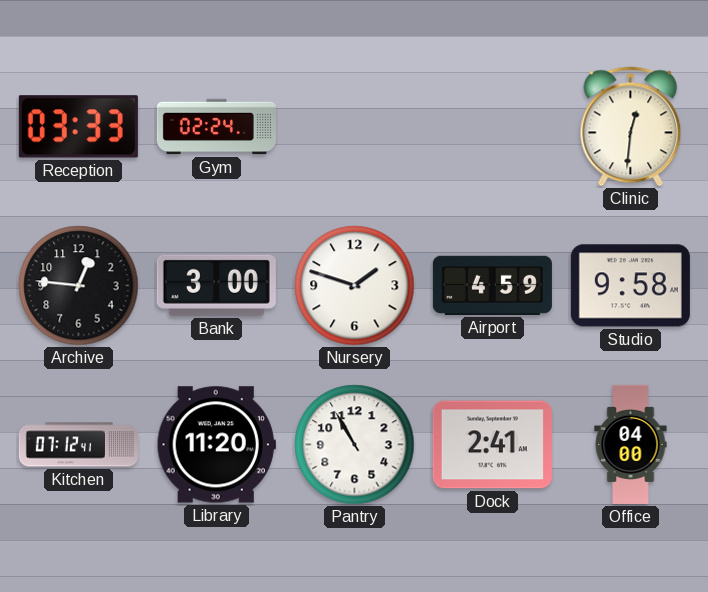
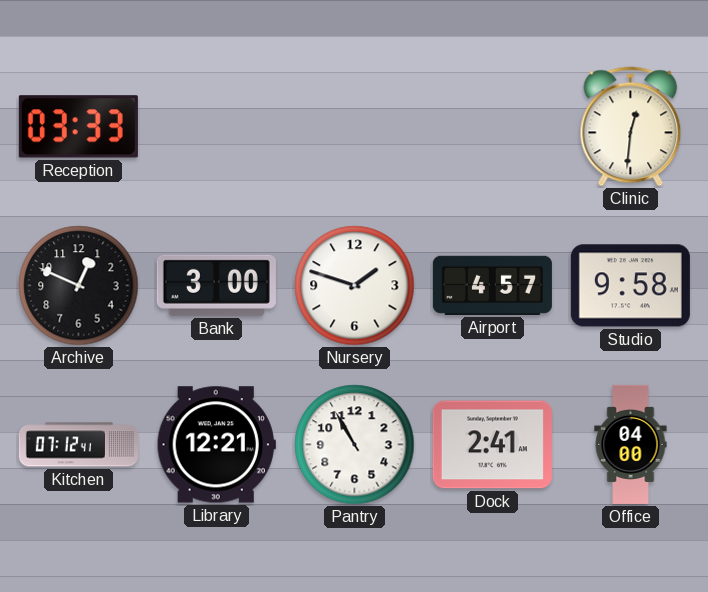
Gym: 02:24 -> none (216, 127)
Archive: 12:46 -> 12:49 (79, 286)
Airport: 4:59 -> 4:57 (492, 285)
Library: 11:20 -> 12:21 (216, 445)
